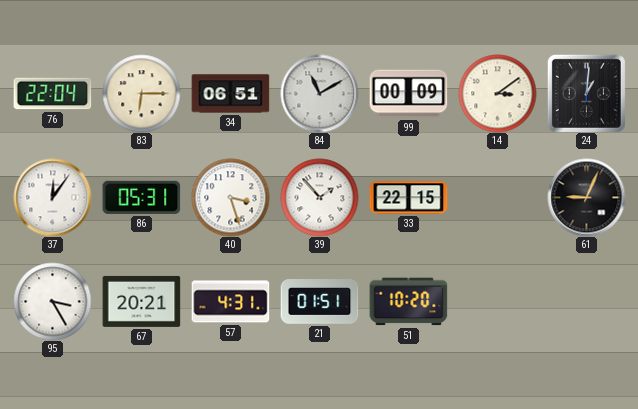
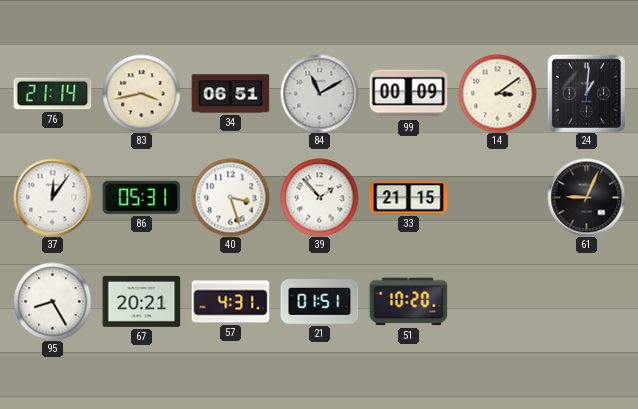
76: 22:04 -> 21:14 (52, 94)
83: 6:15 -> 3:43 (141, 93)
33: 22:15 -> 21:15 (408, 198)
95: 3:25 -> 8:25 (52, 301)
